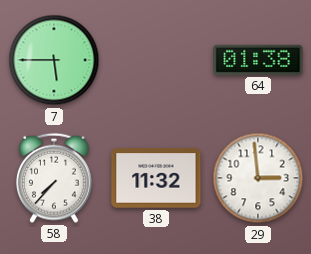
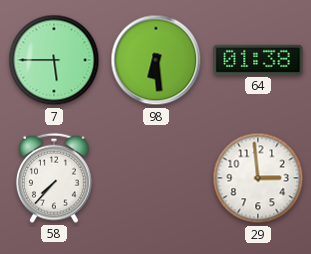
98: none -> 6:29 (156, 60)
38: 11:32 -> none (156, 178)
